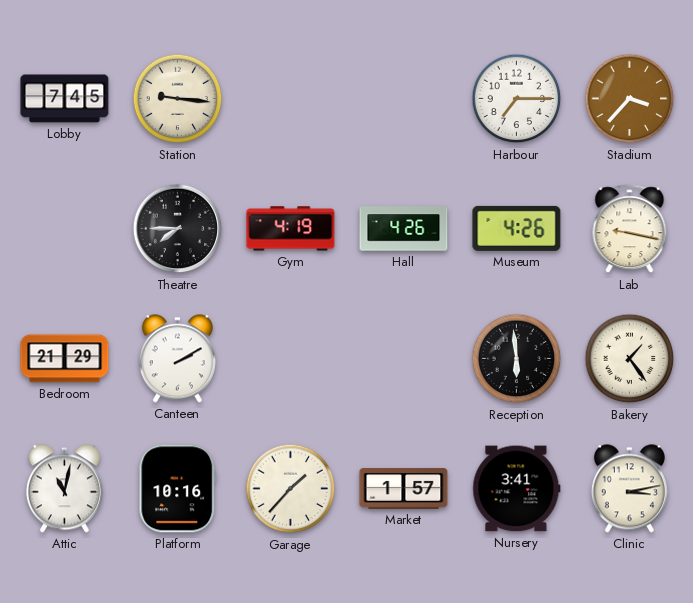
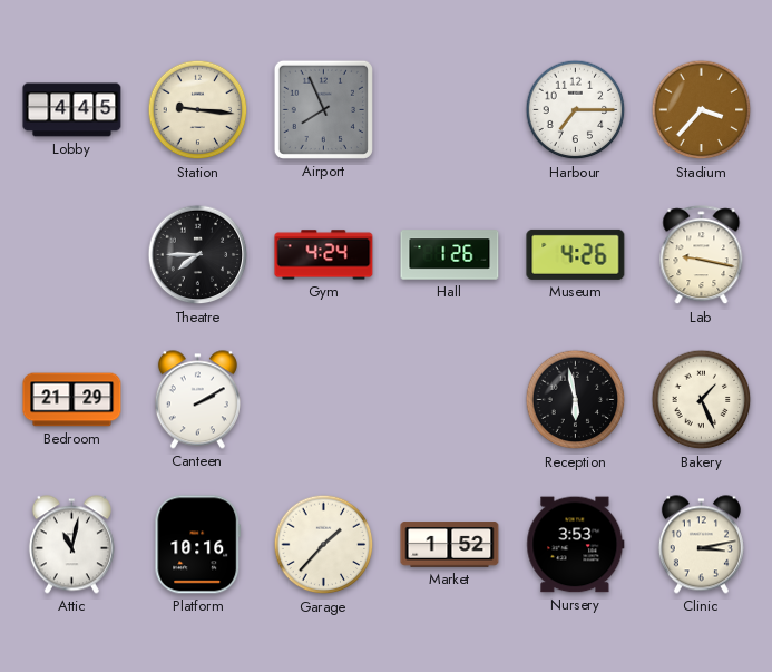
Lobby: 7:45 -> 4:45 (72, 110)
Airport: none -> 7:56 (323, 109)
Gym: 4:19 -> 4:24 (324, 255)
Hall: 4:26 -> 1:26 (450, 255)
Reception: 5:59 -> 5:58 (576, 400)
Bakery: 1:24 -> 1:26 (702, 400)
Market: 1:57 -> 1:52 (450, 545)
Nursery: 3:41 -> 3:53 (576, 545)
